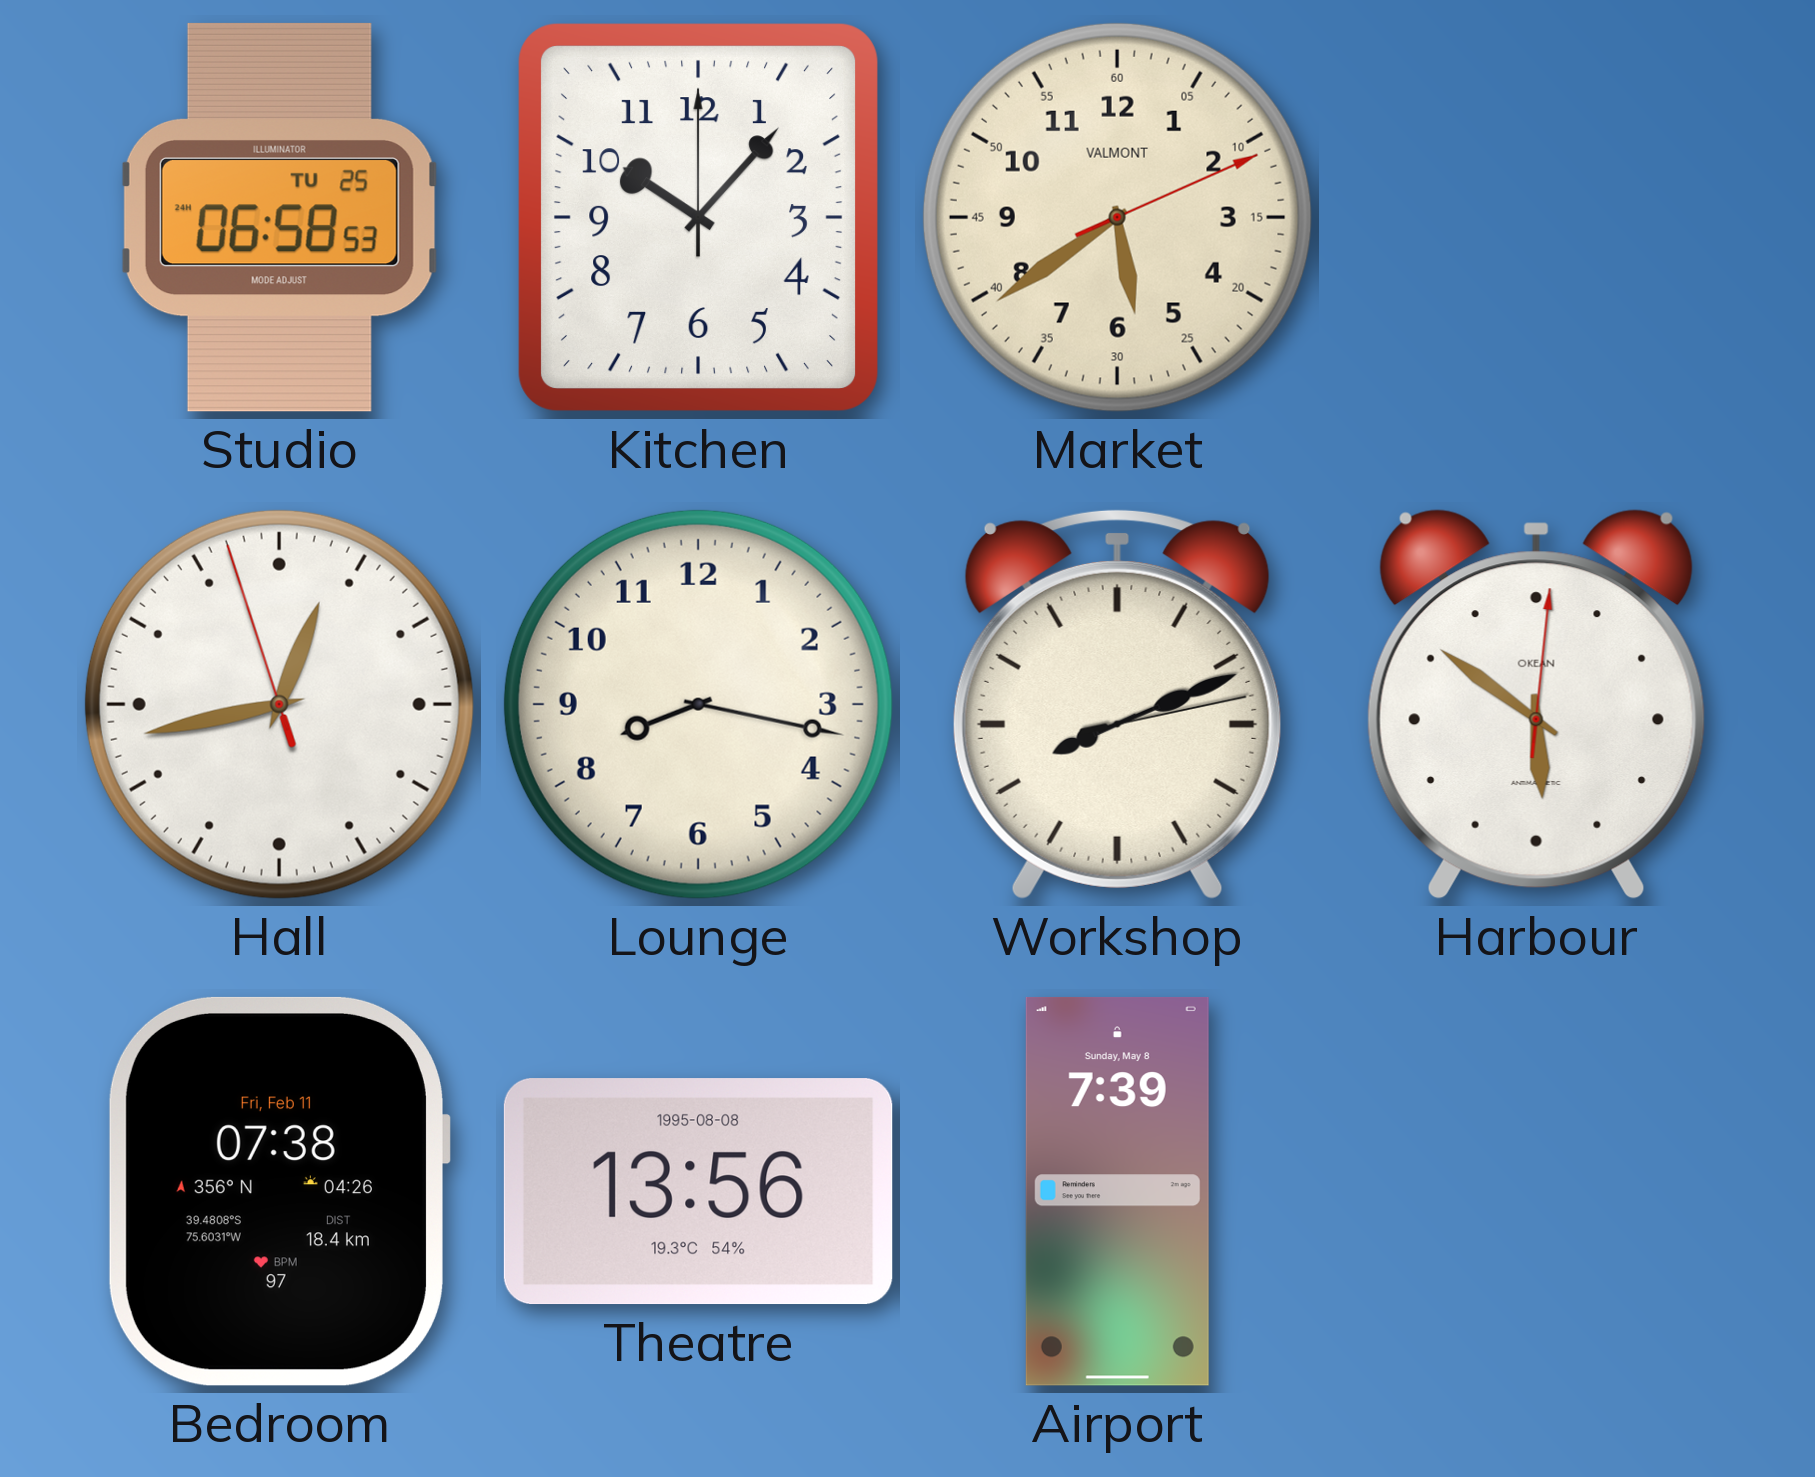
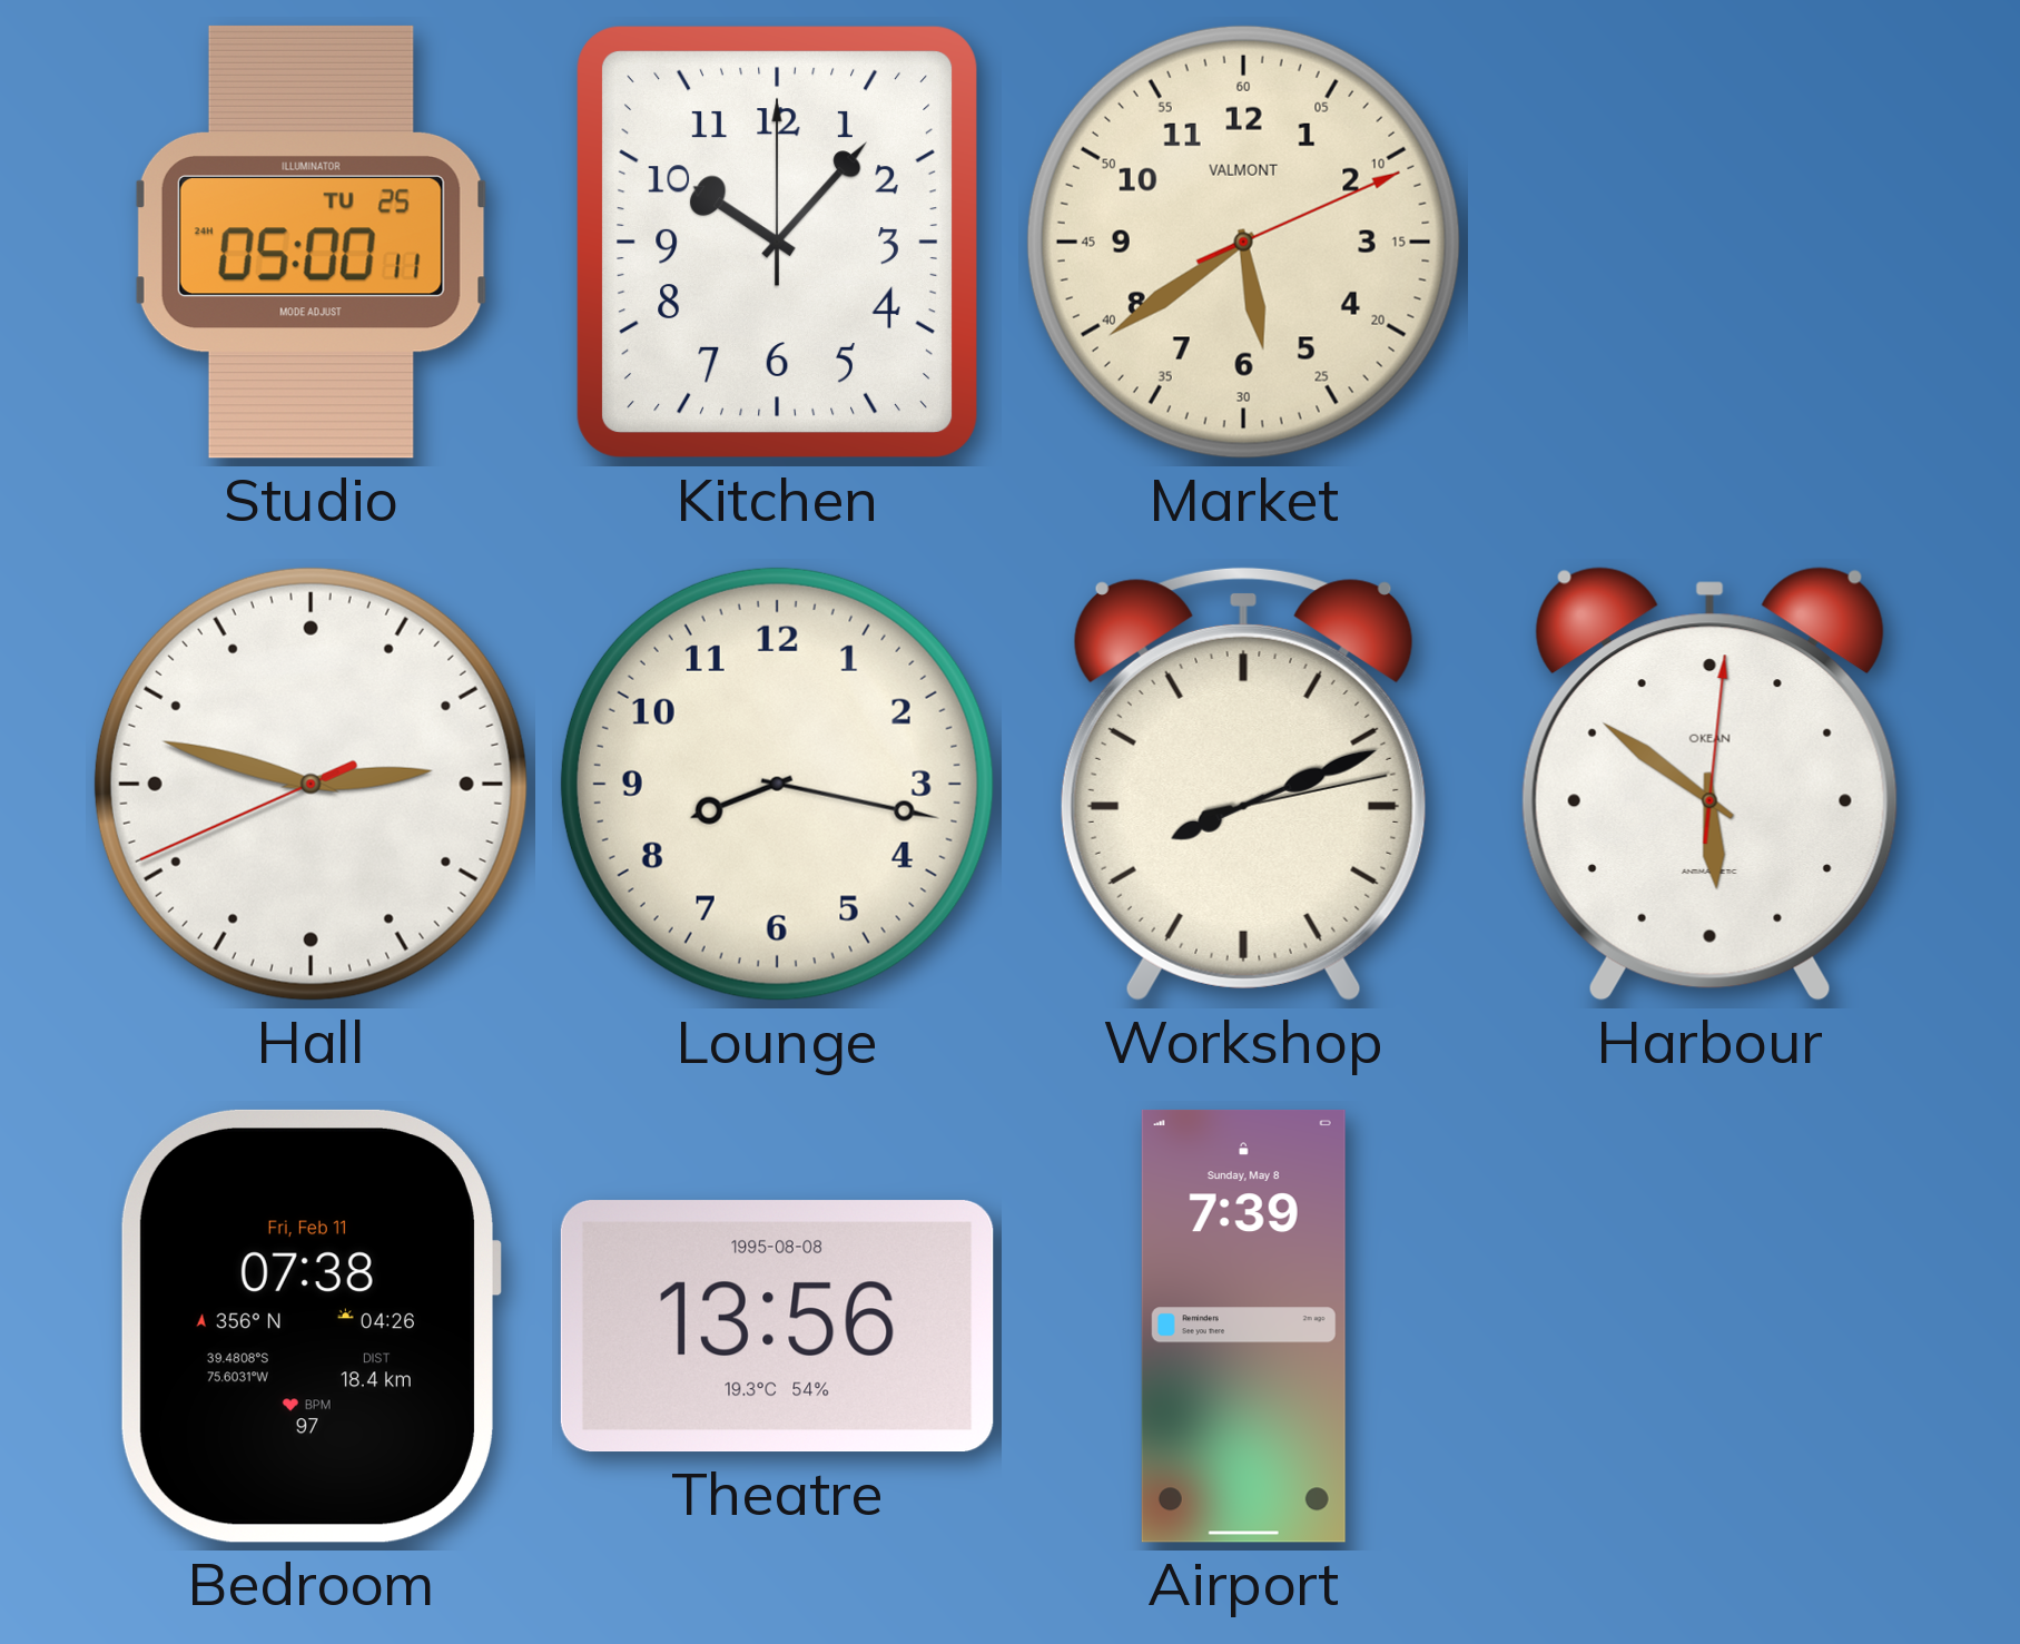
Studio: 06:58 -> 05:00 (311, 242)
Hall: 12:42 -> 2:47 (311, 784)
